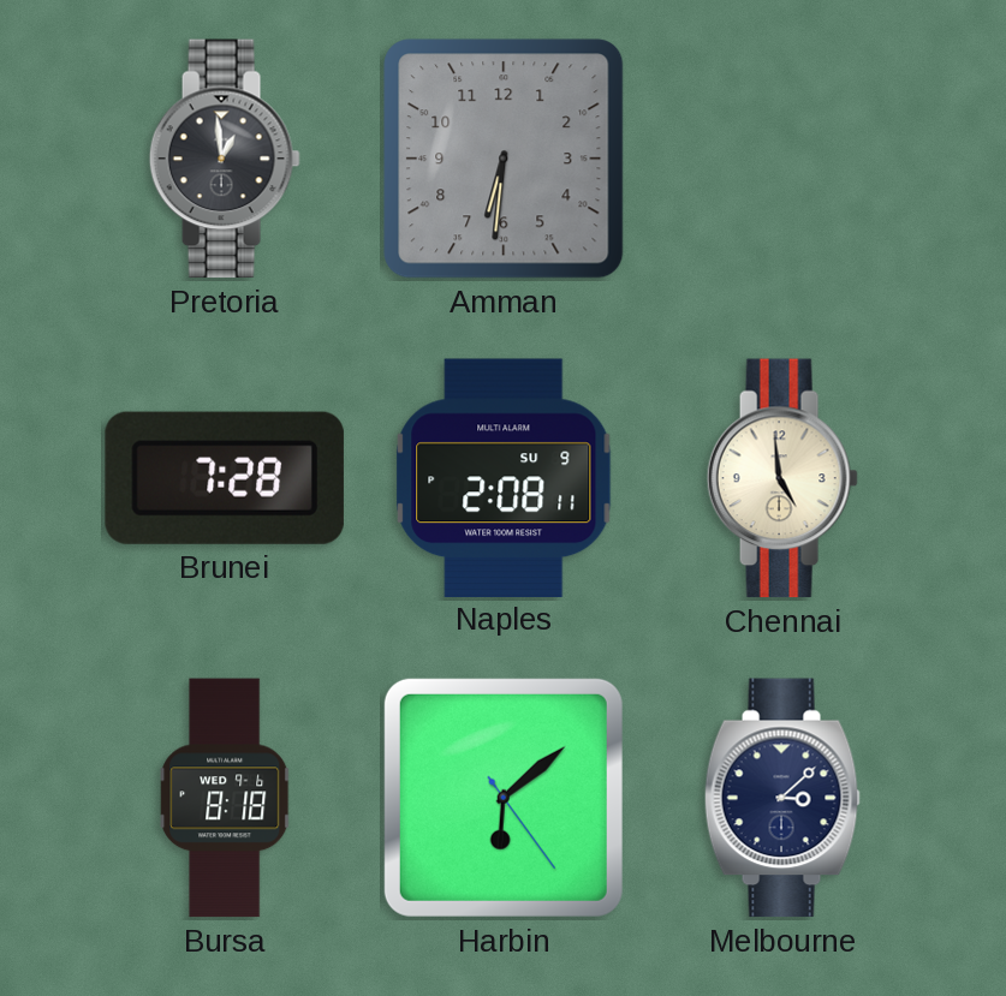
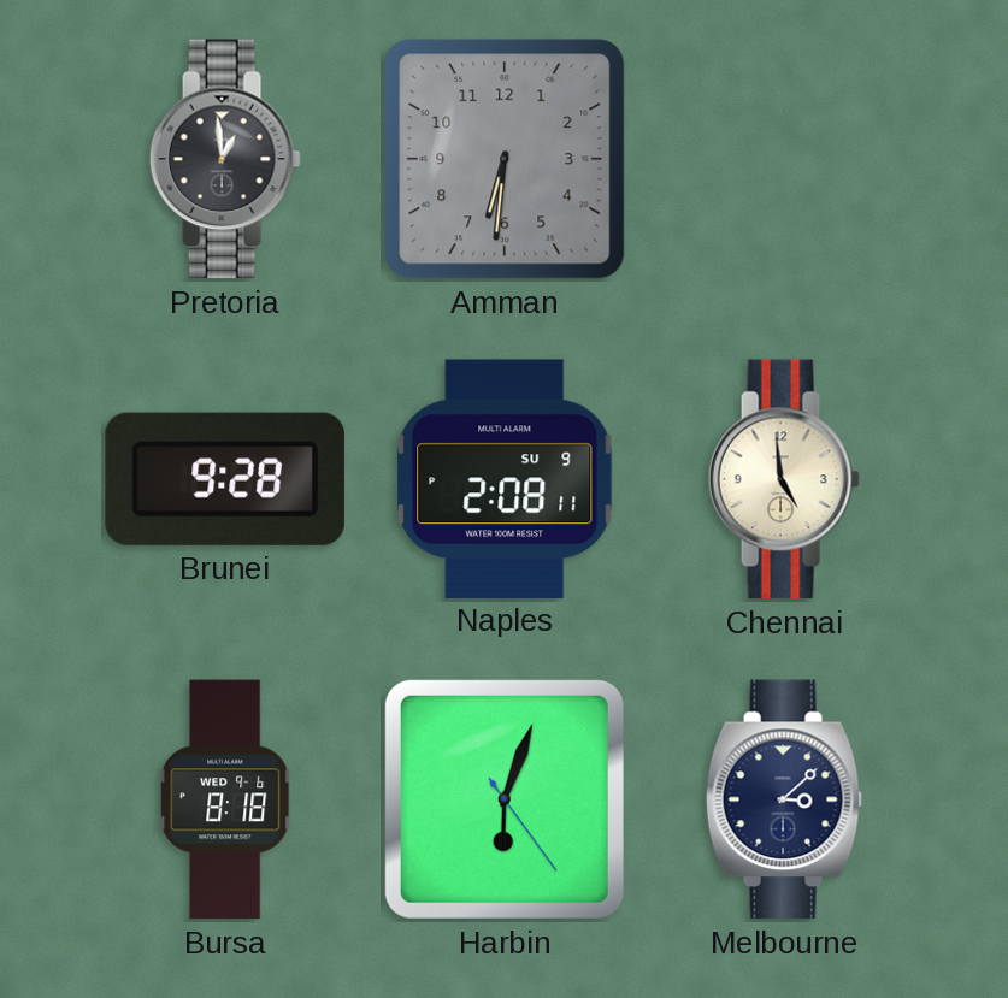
Brunei: 7:28 -> 9:28 (225, 479)
Harbin: 6:08 -> 6:03 (505, 799)
